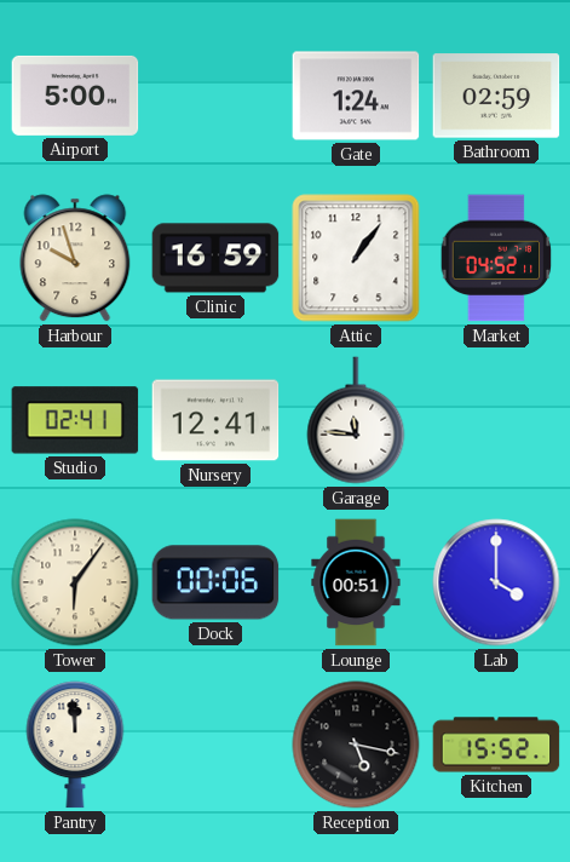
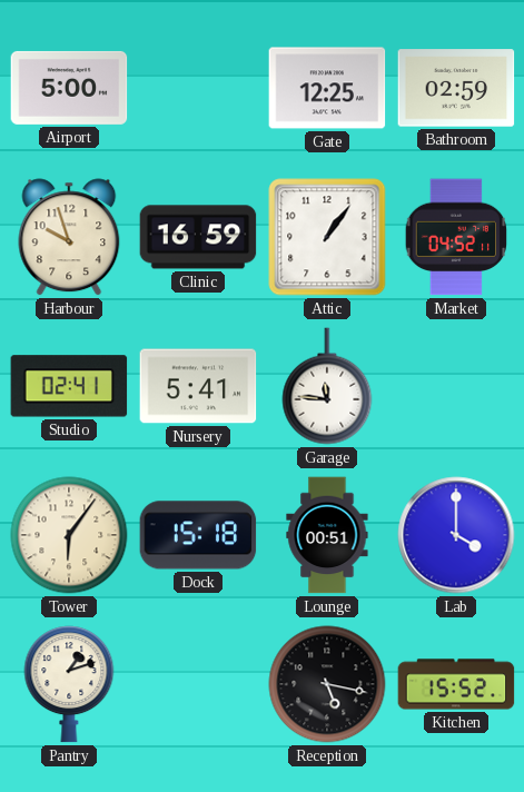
Gate: 1:24 -> 12:25 (327, 88)
Nursery: 12:41 -> 5:41 (198, 386)
Dock: 00:06 -> 15:18 (198, 535)
Pantry: 11:59 -> 1:12 (69, 684)
